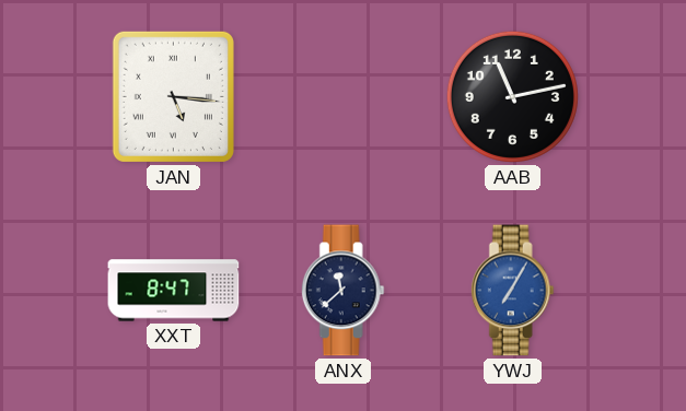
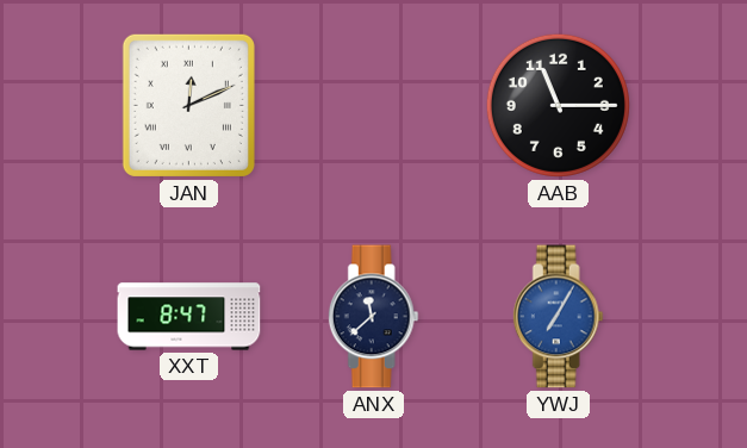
JAN: 5:16 -> 12:11 (188, 105)
AAB: 11:13 -> 11:15 (558, 105)
